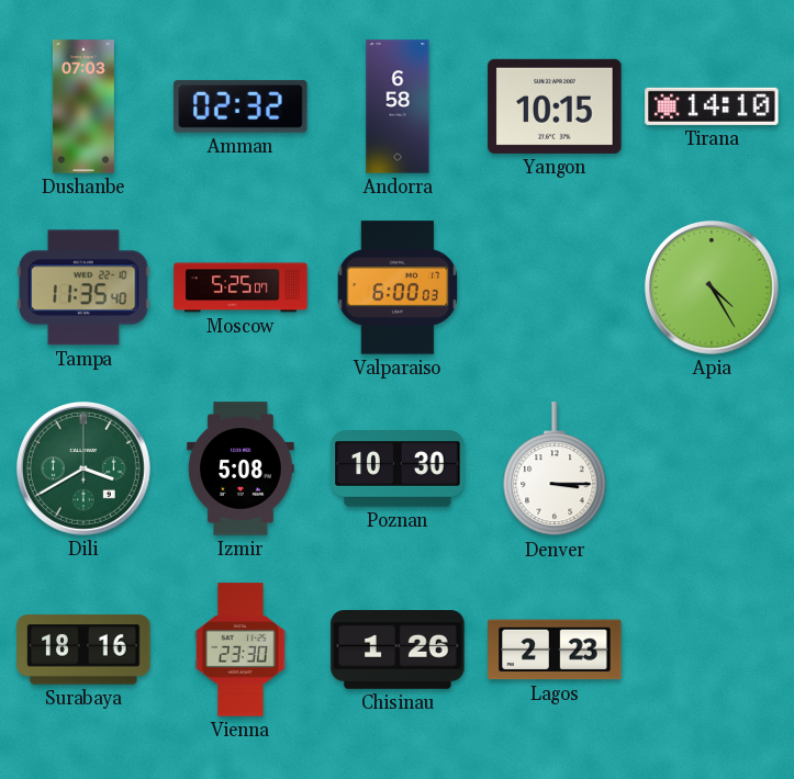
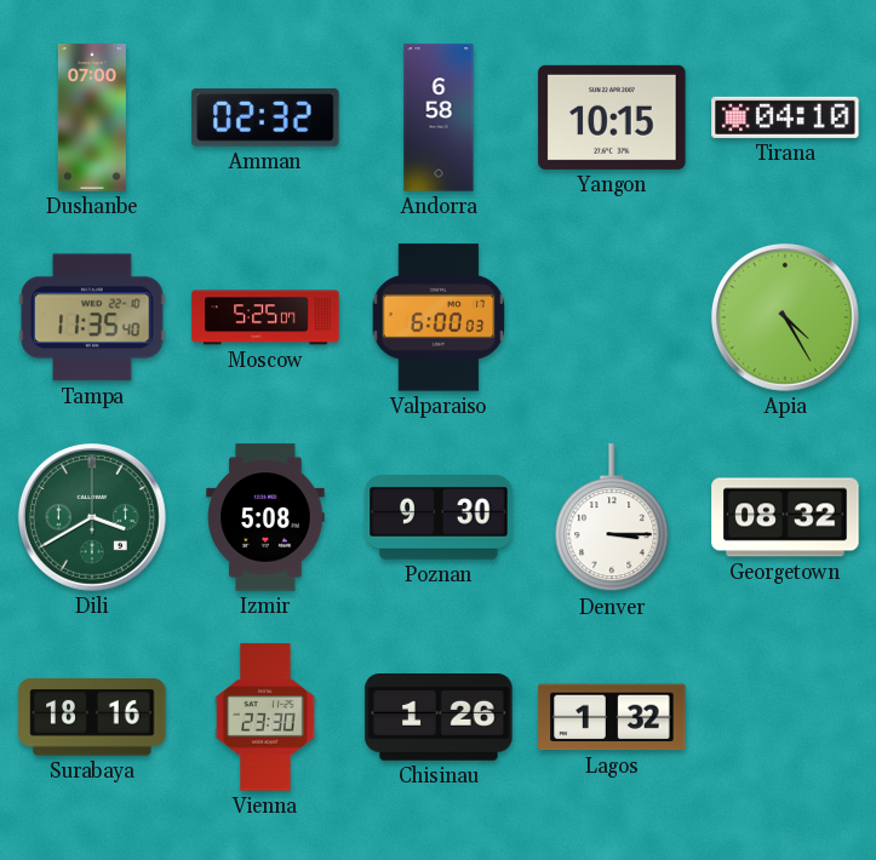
Dushanbe: 07:03 -> 07:00 (92, 117)
Tirana: 14:10 -> 04:10 (785, 117)
Poznan: 10:30 -> 9:30 (439, 518)
Georgetown: none -> 08:32 (785, 517)
Lagos: 2:23 -> 1:32 (612, 717)
